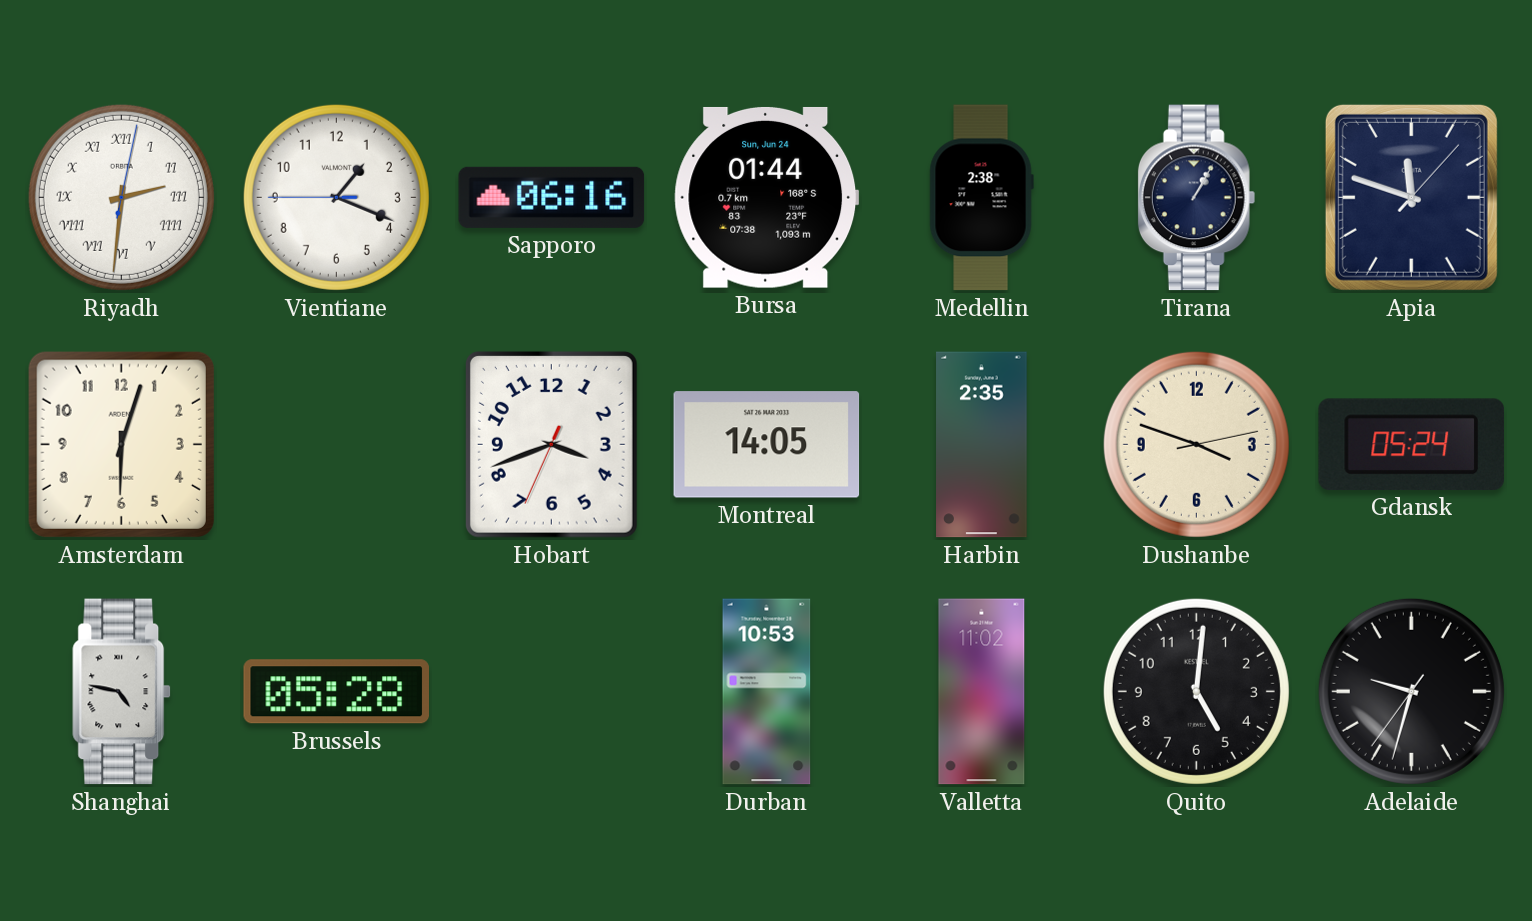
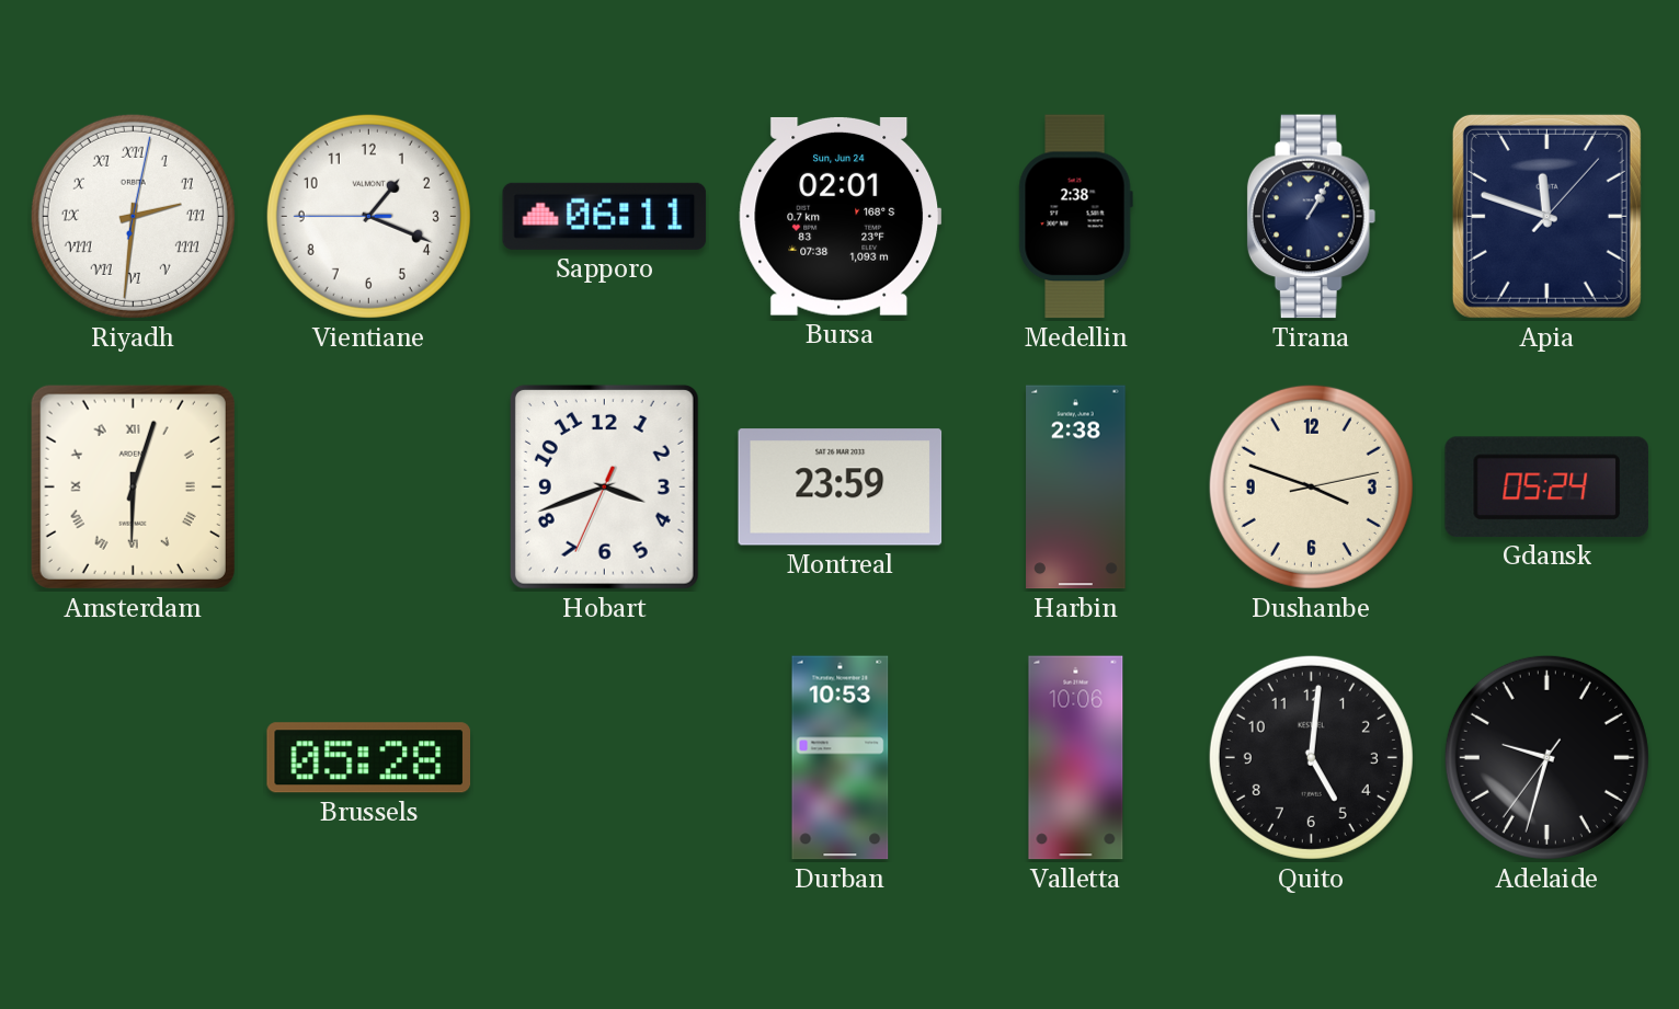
Sapporo: 06:16 -> 06:11 (605, 216)
Bursa: 01:44 -> 02:01 (841, 216)
Amsterdam numerals: Arabic -> Roman (133, 486)
Montreal: 14:05 -> 23:59 (841, 488)
Harbin: 2:35 -> 2:38 (1076, 488)
Shanghai: 4:47 -> none (122, 692)
Valletta: 11:02 -> 10:06 (1076, 758)
